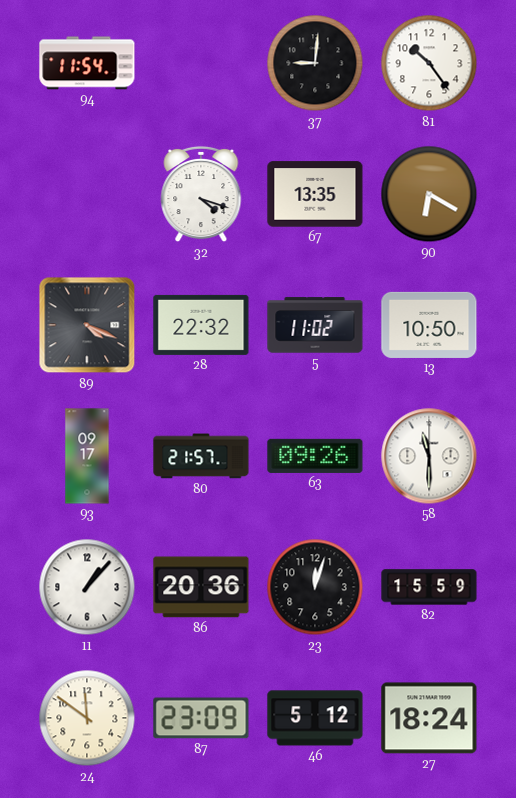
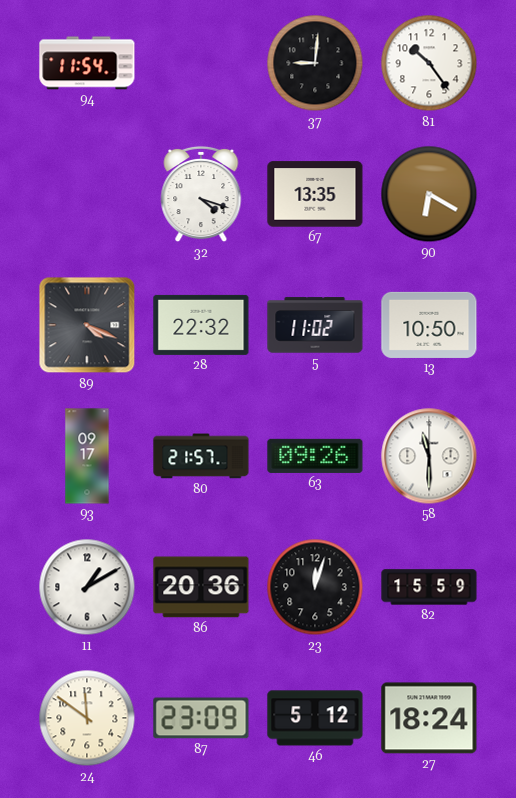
11: 1:07 -> 1:10 (87, 587)
